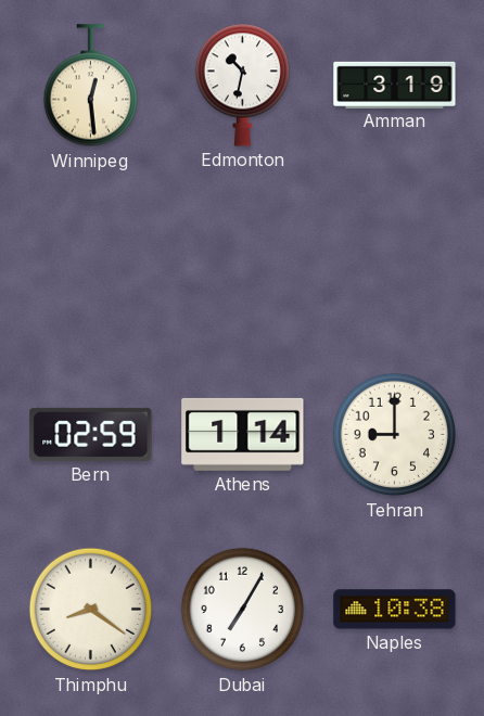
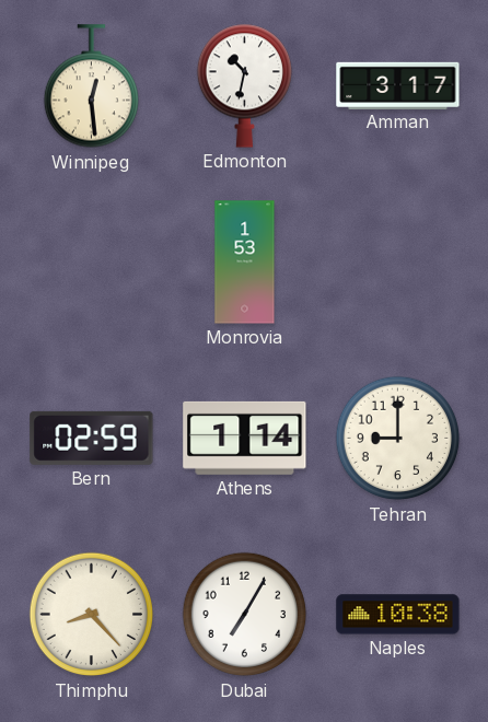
Amman: 3:19 -> 3:17 (398, 85)
Monrovia: none -> 1:53 (245, 263)
Thimphu: 8:21 -> 8:23 (92, 615)
